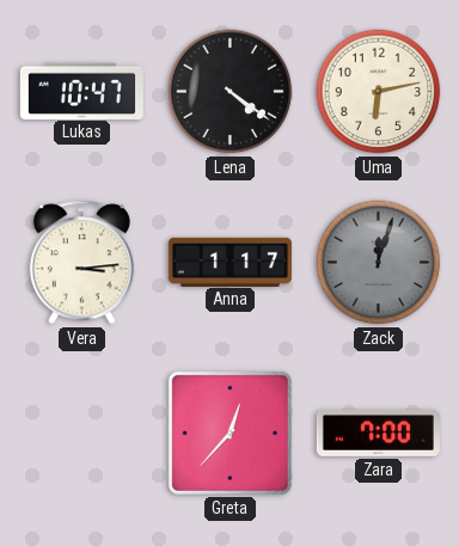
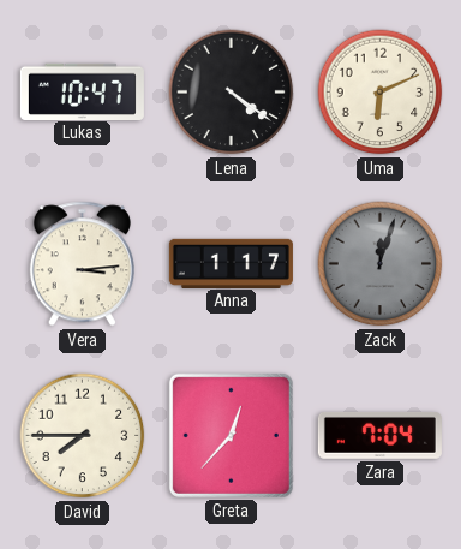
Uma: 6:13 -> 6:11 (381, 93)
David: none -> 7:45 (83, 436)
Zara: 7:00 -> 7:04 (379, 436)
